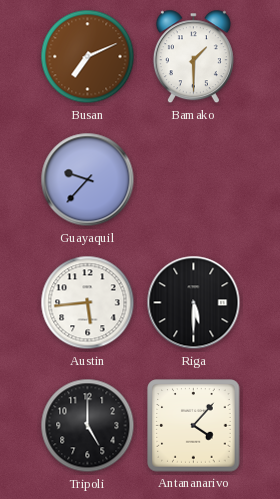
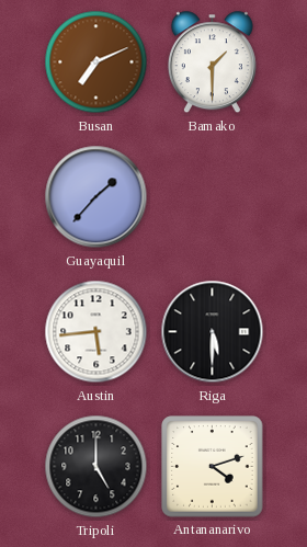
Guayaquil: 9:37 -> 1:37 (96, 197)
Antananarivo: 4:07 -> 4:12 (213, 467)
